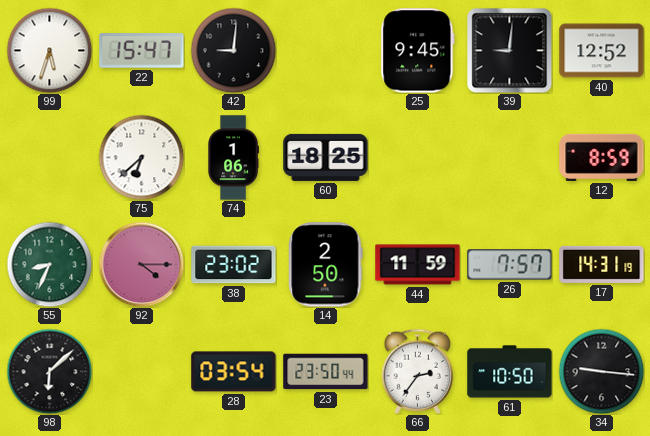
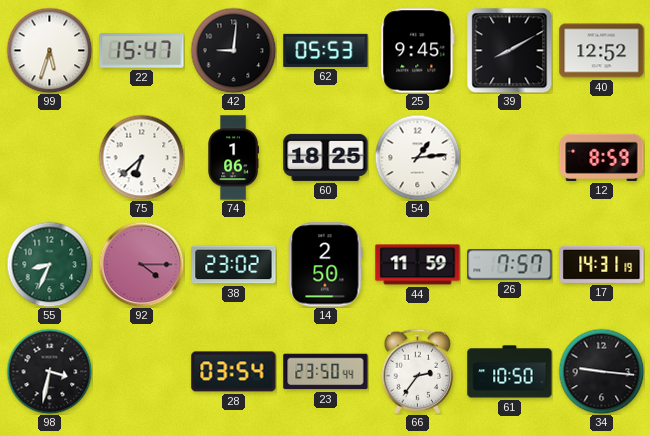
62: none -> 05:53 (326, 50)
39: 9:01 -> 8:10 (509, 50)
54: none -> 1:14 (417, 157)
98: 6:08 -> 3:32 (49, 371)
